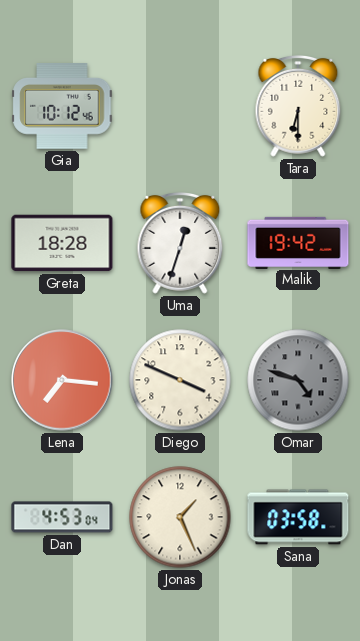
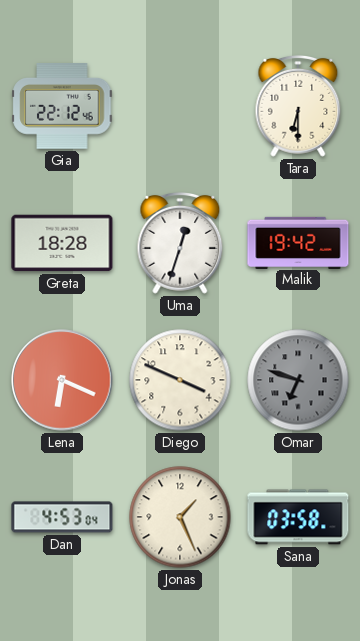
Gia: 10:12 -> 22:12 (62, 107)
Lena: 7:16 -> 6:19 (62, 380)
Omar: 4:48 -> 6:48 (298, 380)
